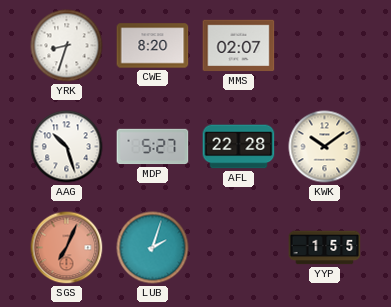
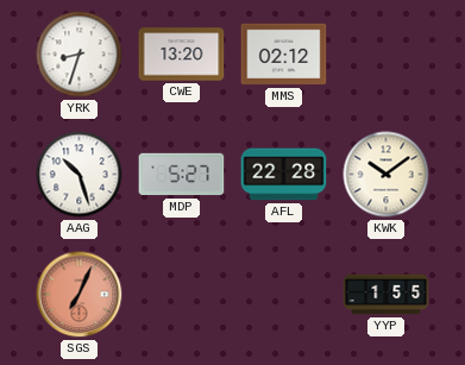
CWE: 8:20 -> 13:20 (182, 55)
MMS: 02:07 -> 02:12 (284, 55)
LUB: 2:03 -> none (153, 248)
